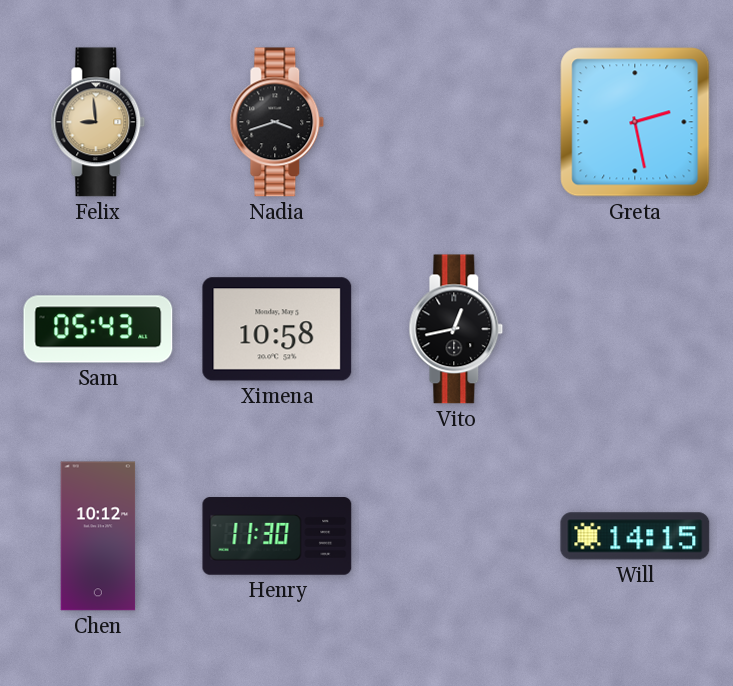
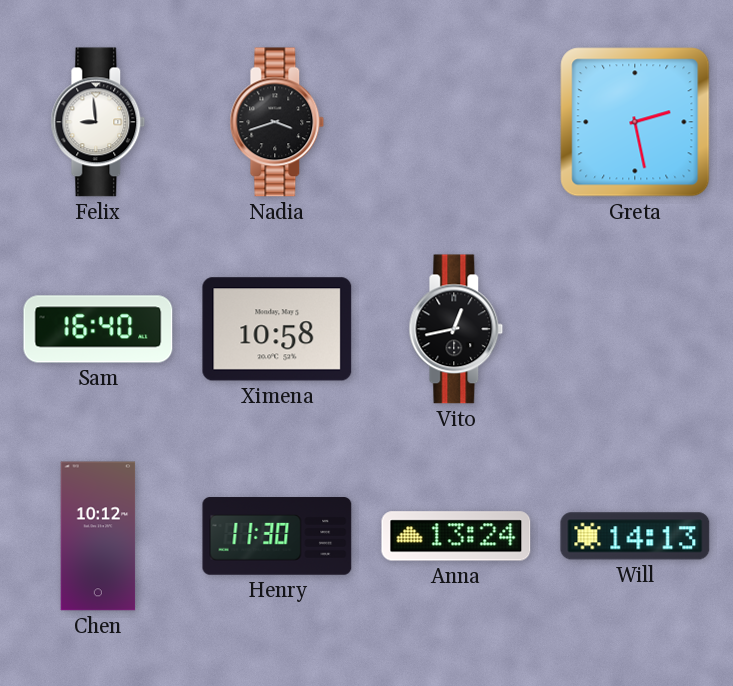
Felix dial: champagne -> white (98, 122)
Sam: 05:43 -> 16:40 (98, 329)
Anna: none -> 13:24 (456, 536)
Will: 14:15 -> 14:13 (635, 536)
